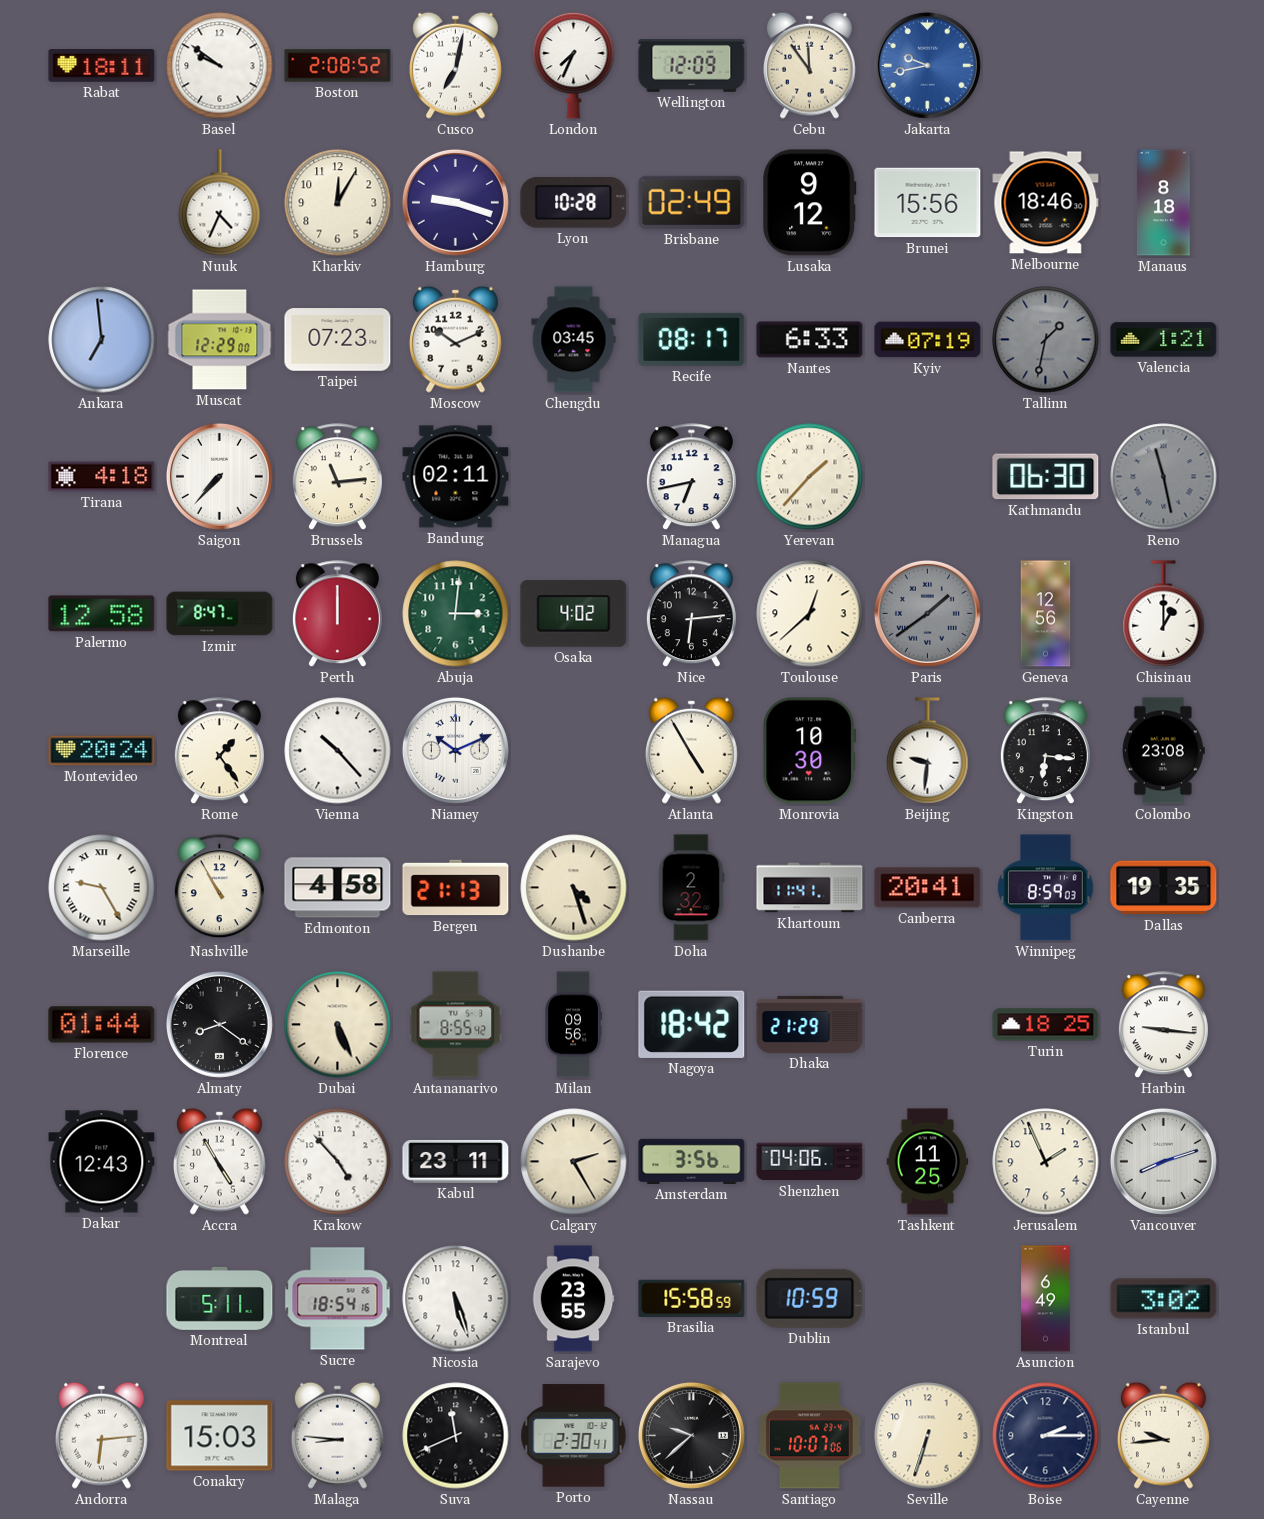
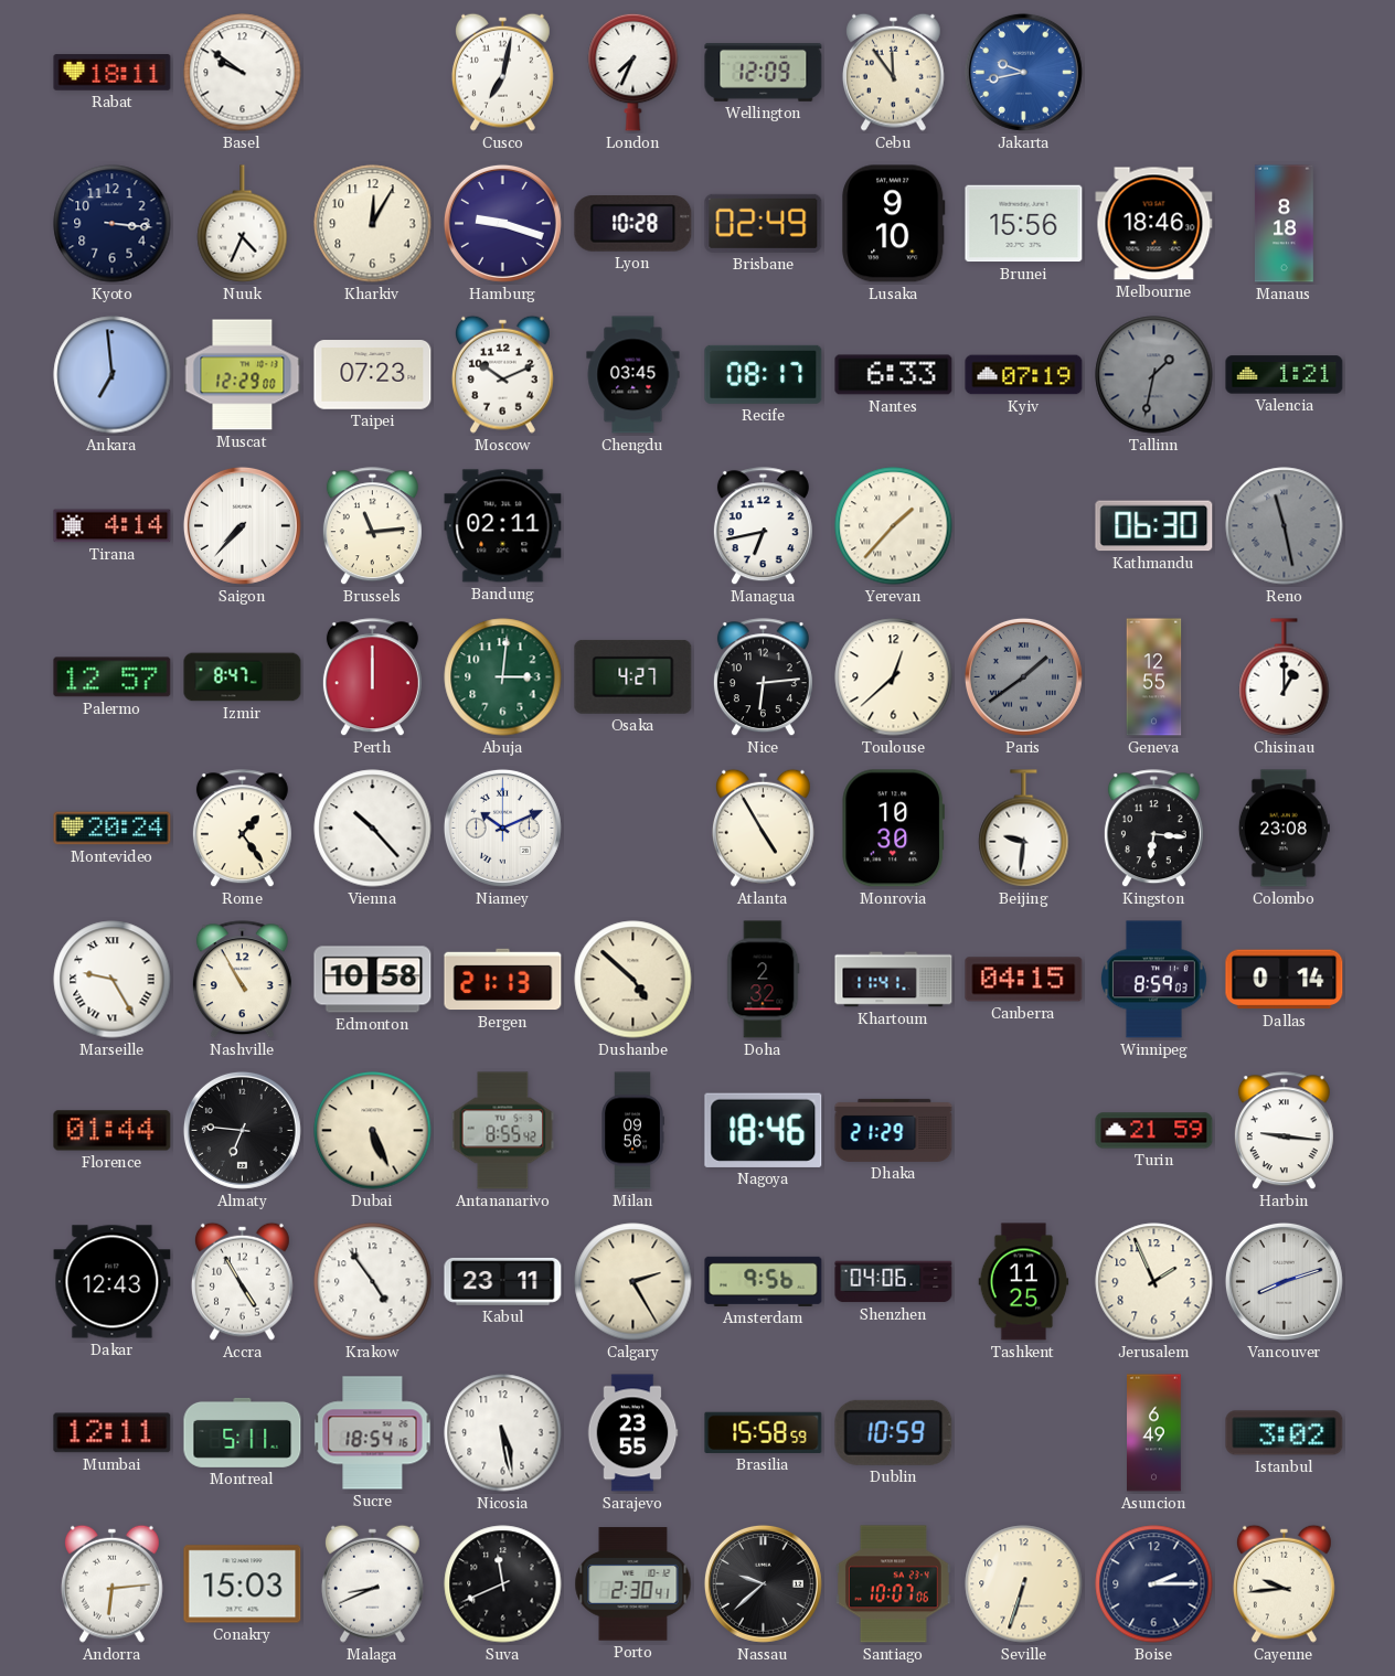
Boston: 2:08 -> none (338, 66)
Kyoto: none -> 3:16 (113, 224)
Lusaka: 9:12 -> 9:10 (894, 224)
Tirana: 4:18 -> 4:14 (113, 526)
Palermo: 12:58 -> 12:57 (113, 677)
Osaka: 4:02 -> 4:27 (633, 676)
Geneva: 12:56 -> 12:55 (1154, 677)
Edmonton: 4:58 -> 10:58 (373, 980)
Dushanbe: 4:27 -> 4:52 (633, 980)
Canberra: 20:41 -> 04:15 (1024, 980)
Dallas: 19:35 -> 0:14 (1285, 980)
Almaty: 8:21 -> 6:46 (242, 1130)
Nagoya: 18:42 -> 18:46 (764, 1130)
Turin: 18:25 -> 21:59 (1154, 1131)
Krakow: 4:53 -> 4:54 (373, 1282)
Amsterdam: 3:56 -> 9:56 (764, 1281)
Mumbai: none -> 12:11 (113, 1433)
Nicosia: 5:27 -> 5:28 (503, 1433)
Malaga: 8:46 -> 8:41 (372, 1583)
